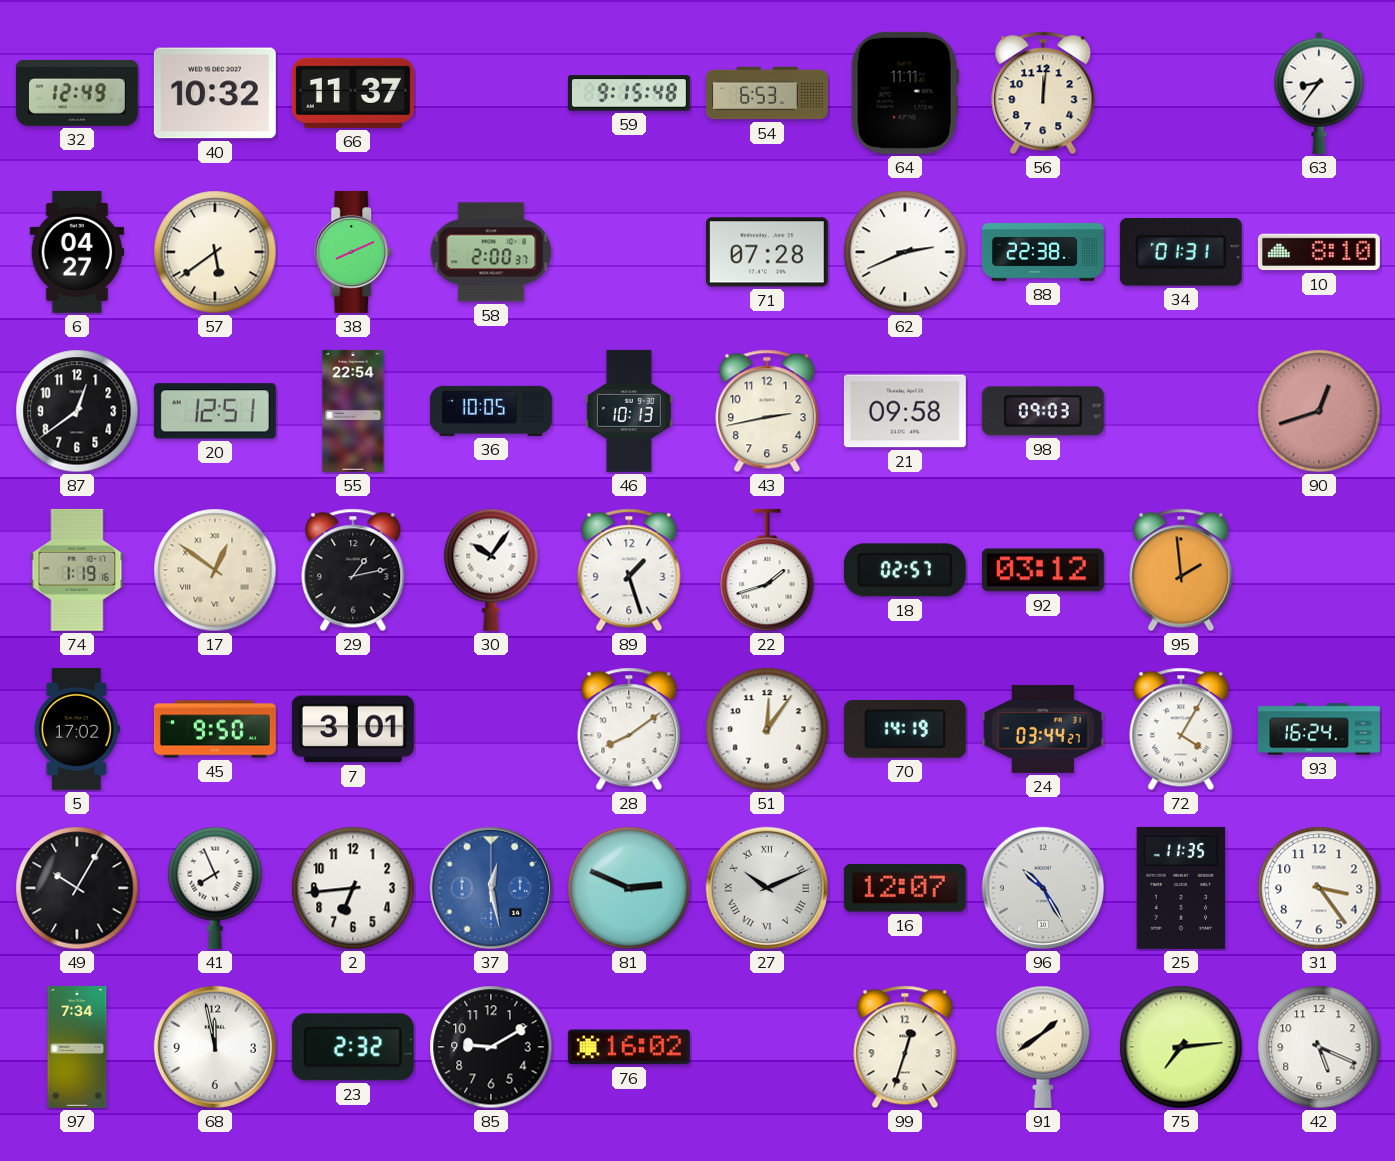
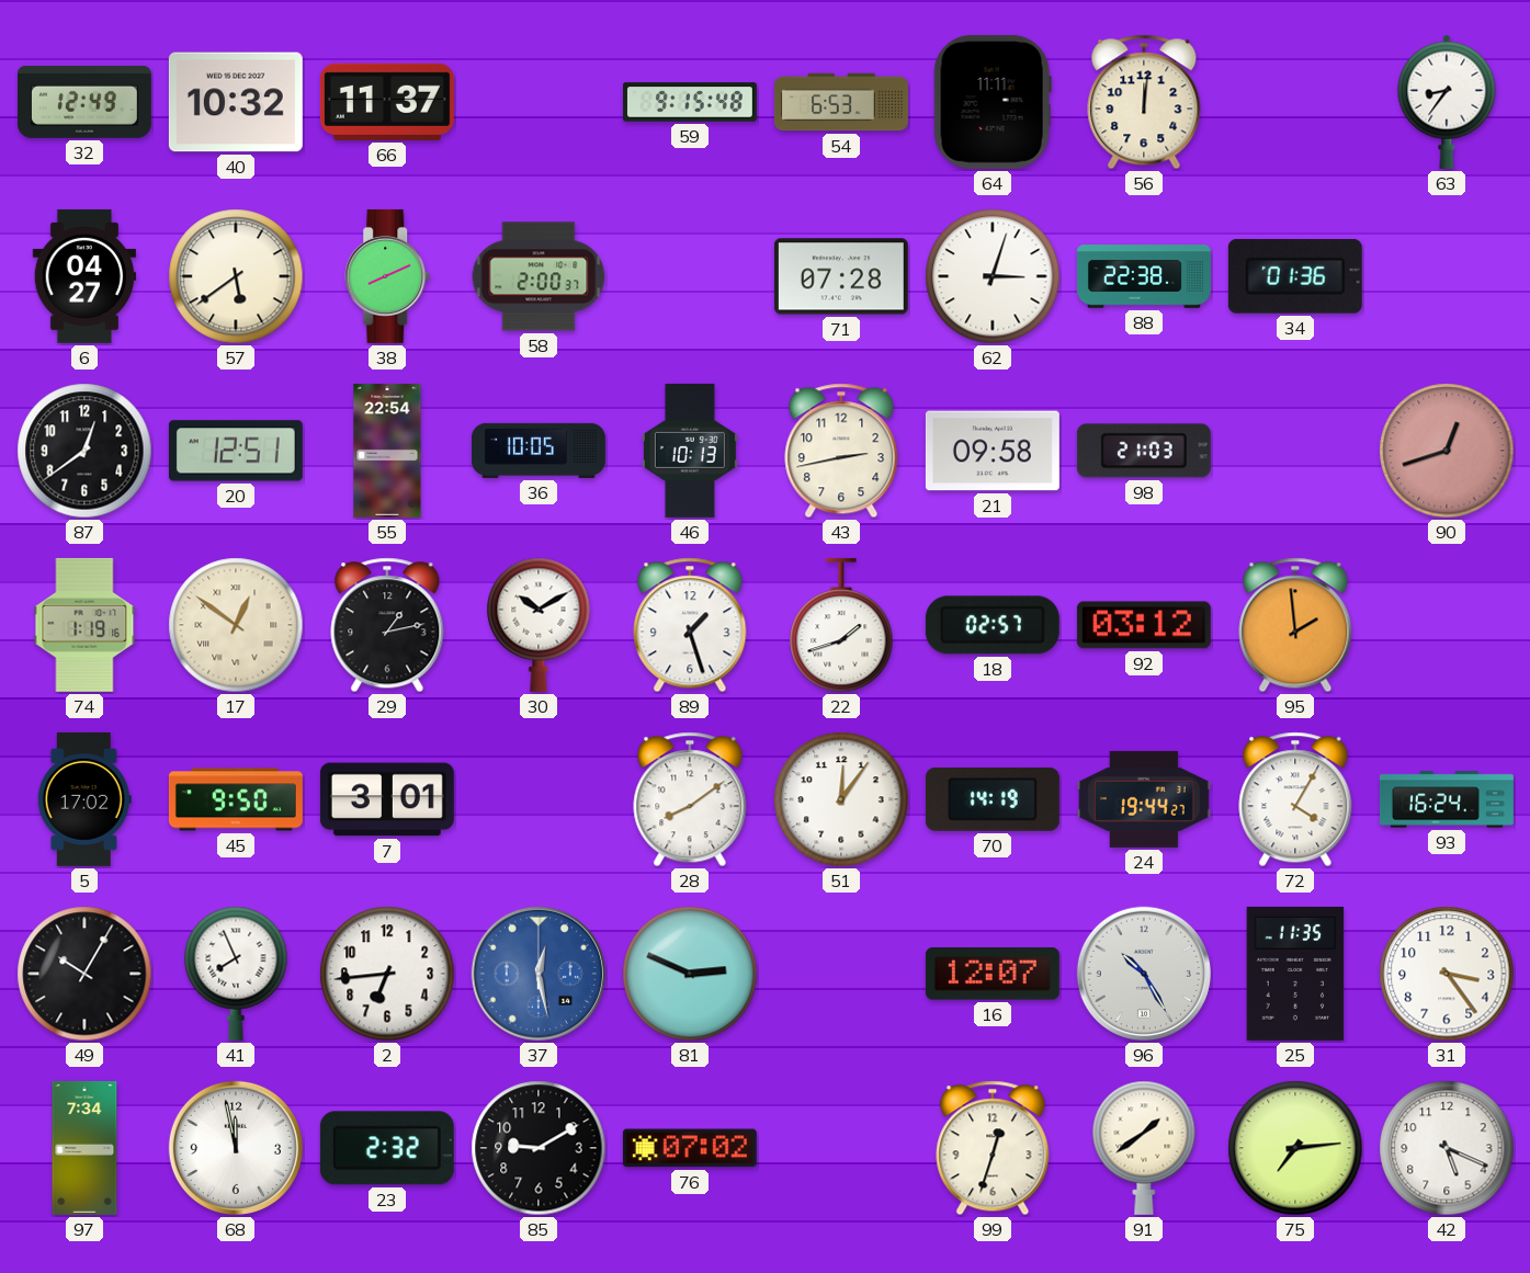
62: 2:41 -> 3:03 (993, 276)
34: 01:31 -> 01:36 (1295, 276)
10: 8:10 -> none (1319, 252)
98: 09:03 -> 21:03 (1144, 451)
30: 10:06 -> 10:10 (539, 625)
24: 03:44 -> 19:44 (1144, 799)
27: 10:11 -> none (767, 888)
76: 16:02 -> 07:02 (690, 1148)
